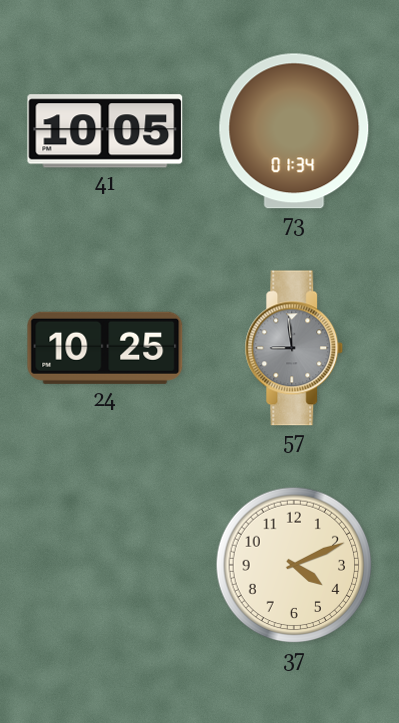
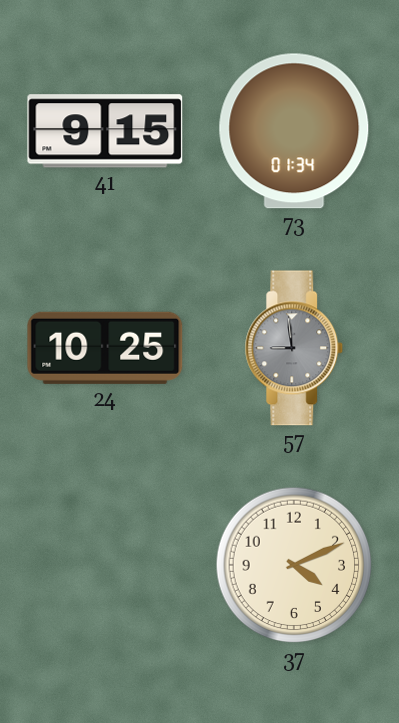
41: 10:05 -> 9:15 (105, 131)
